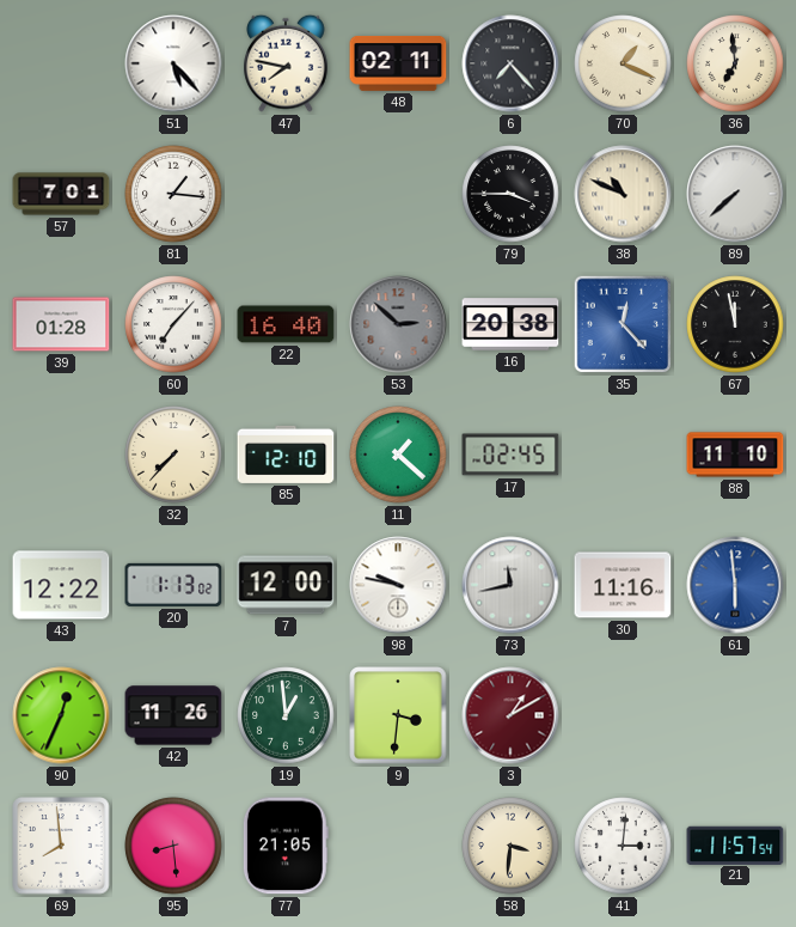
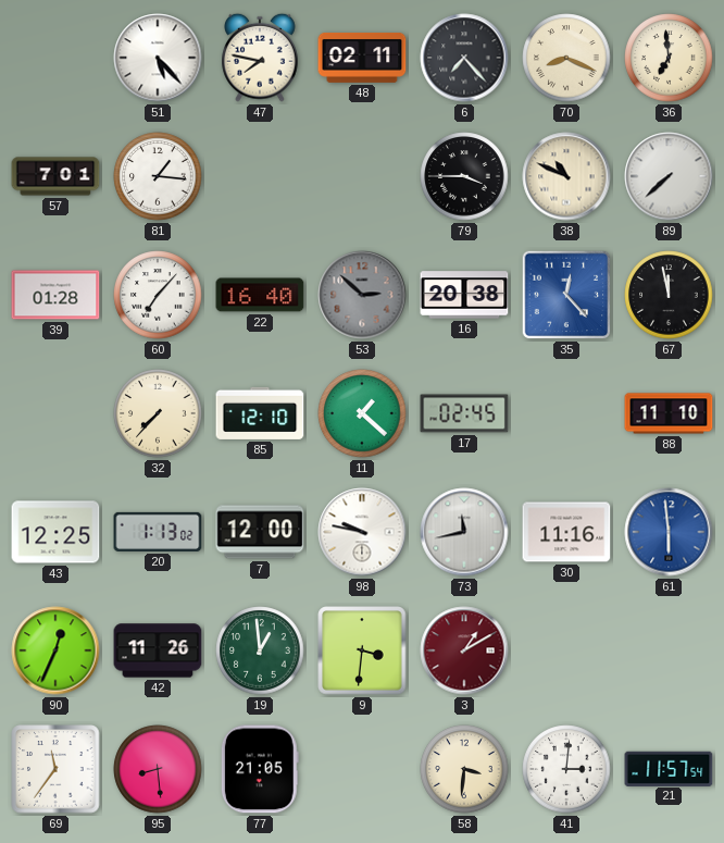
70: 1:19 -> 8:19 (566, 58)
43: 12:22 -> 12:25 (55, 532)
69: 7:59 -> 11:36 (55, 769)
